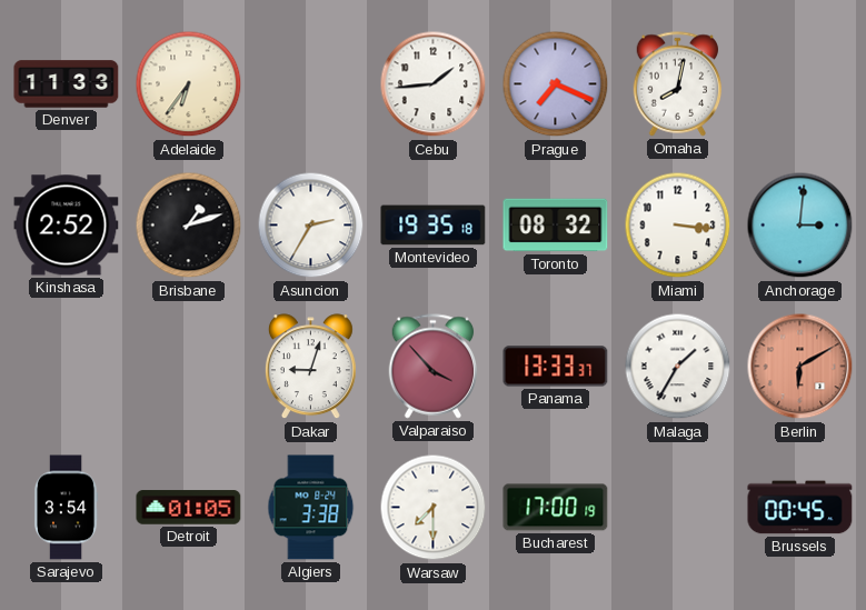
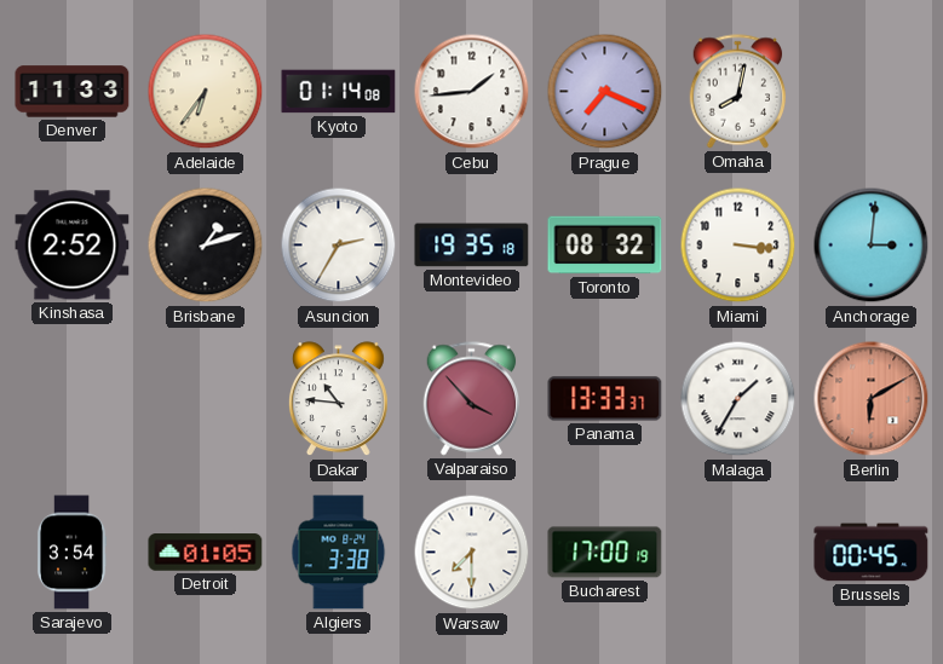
Kyoto: none -> 01:14 (339, 92)
Dakar: 9:03 -> 10:46 (338, 399)
